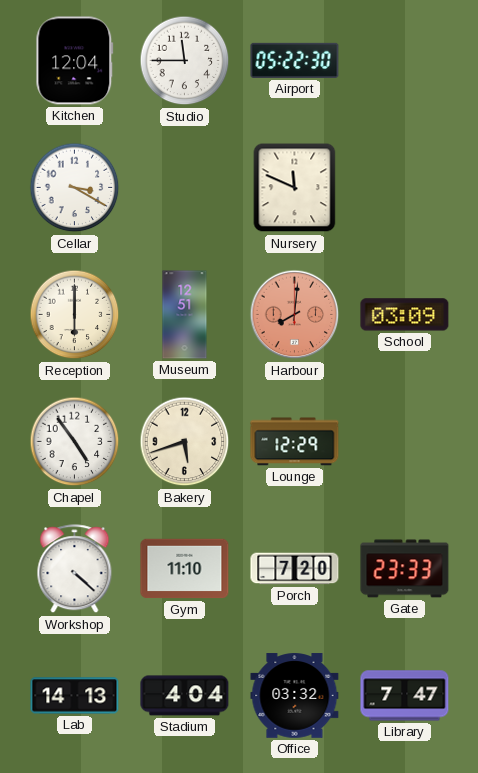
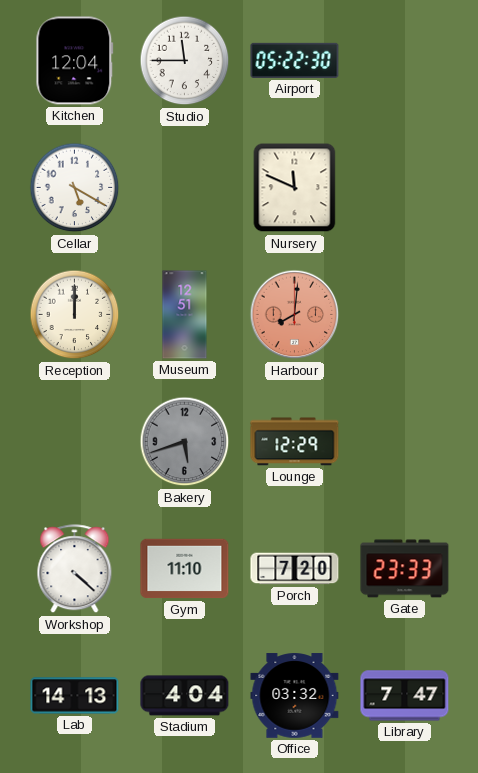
Cellar: 3:20 -> 5:20 (75, 188)
Reception: 6:00 -> 12:00 (75, 315)
School: 03:09 -> none (405, 315)
Chapel: 4:54 -> none (75, 442)
Bakery dial: cream -> grey (185, 442)
